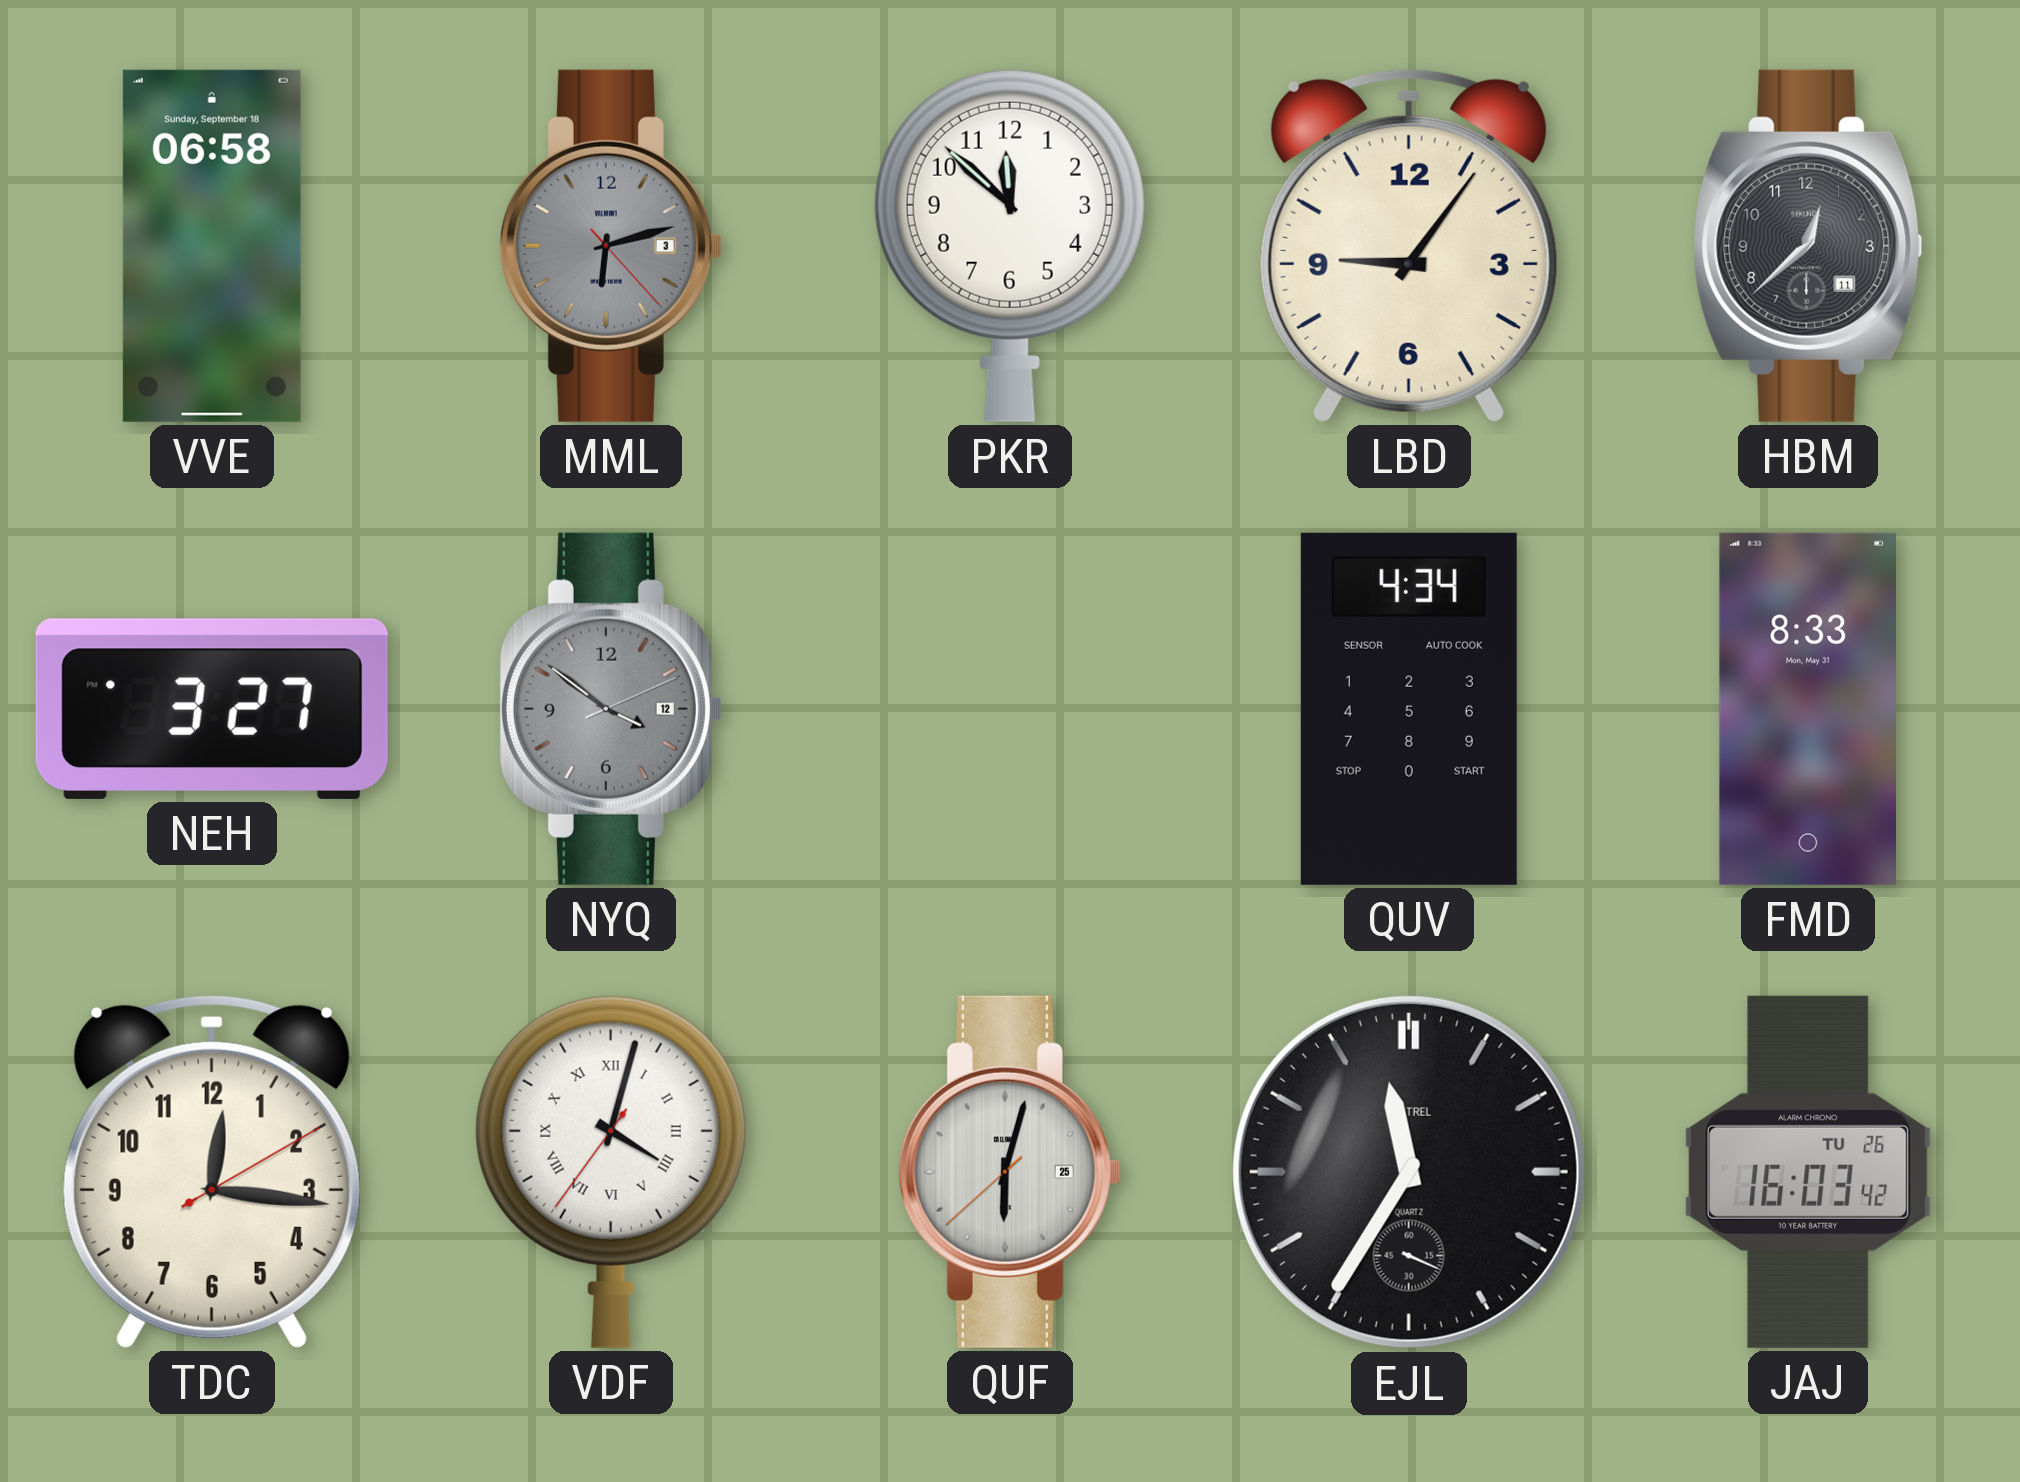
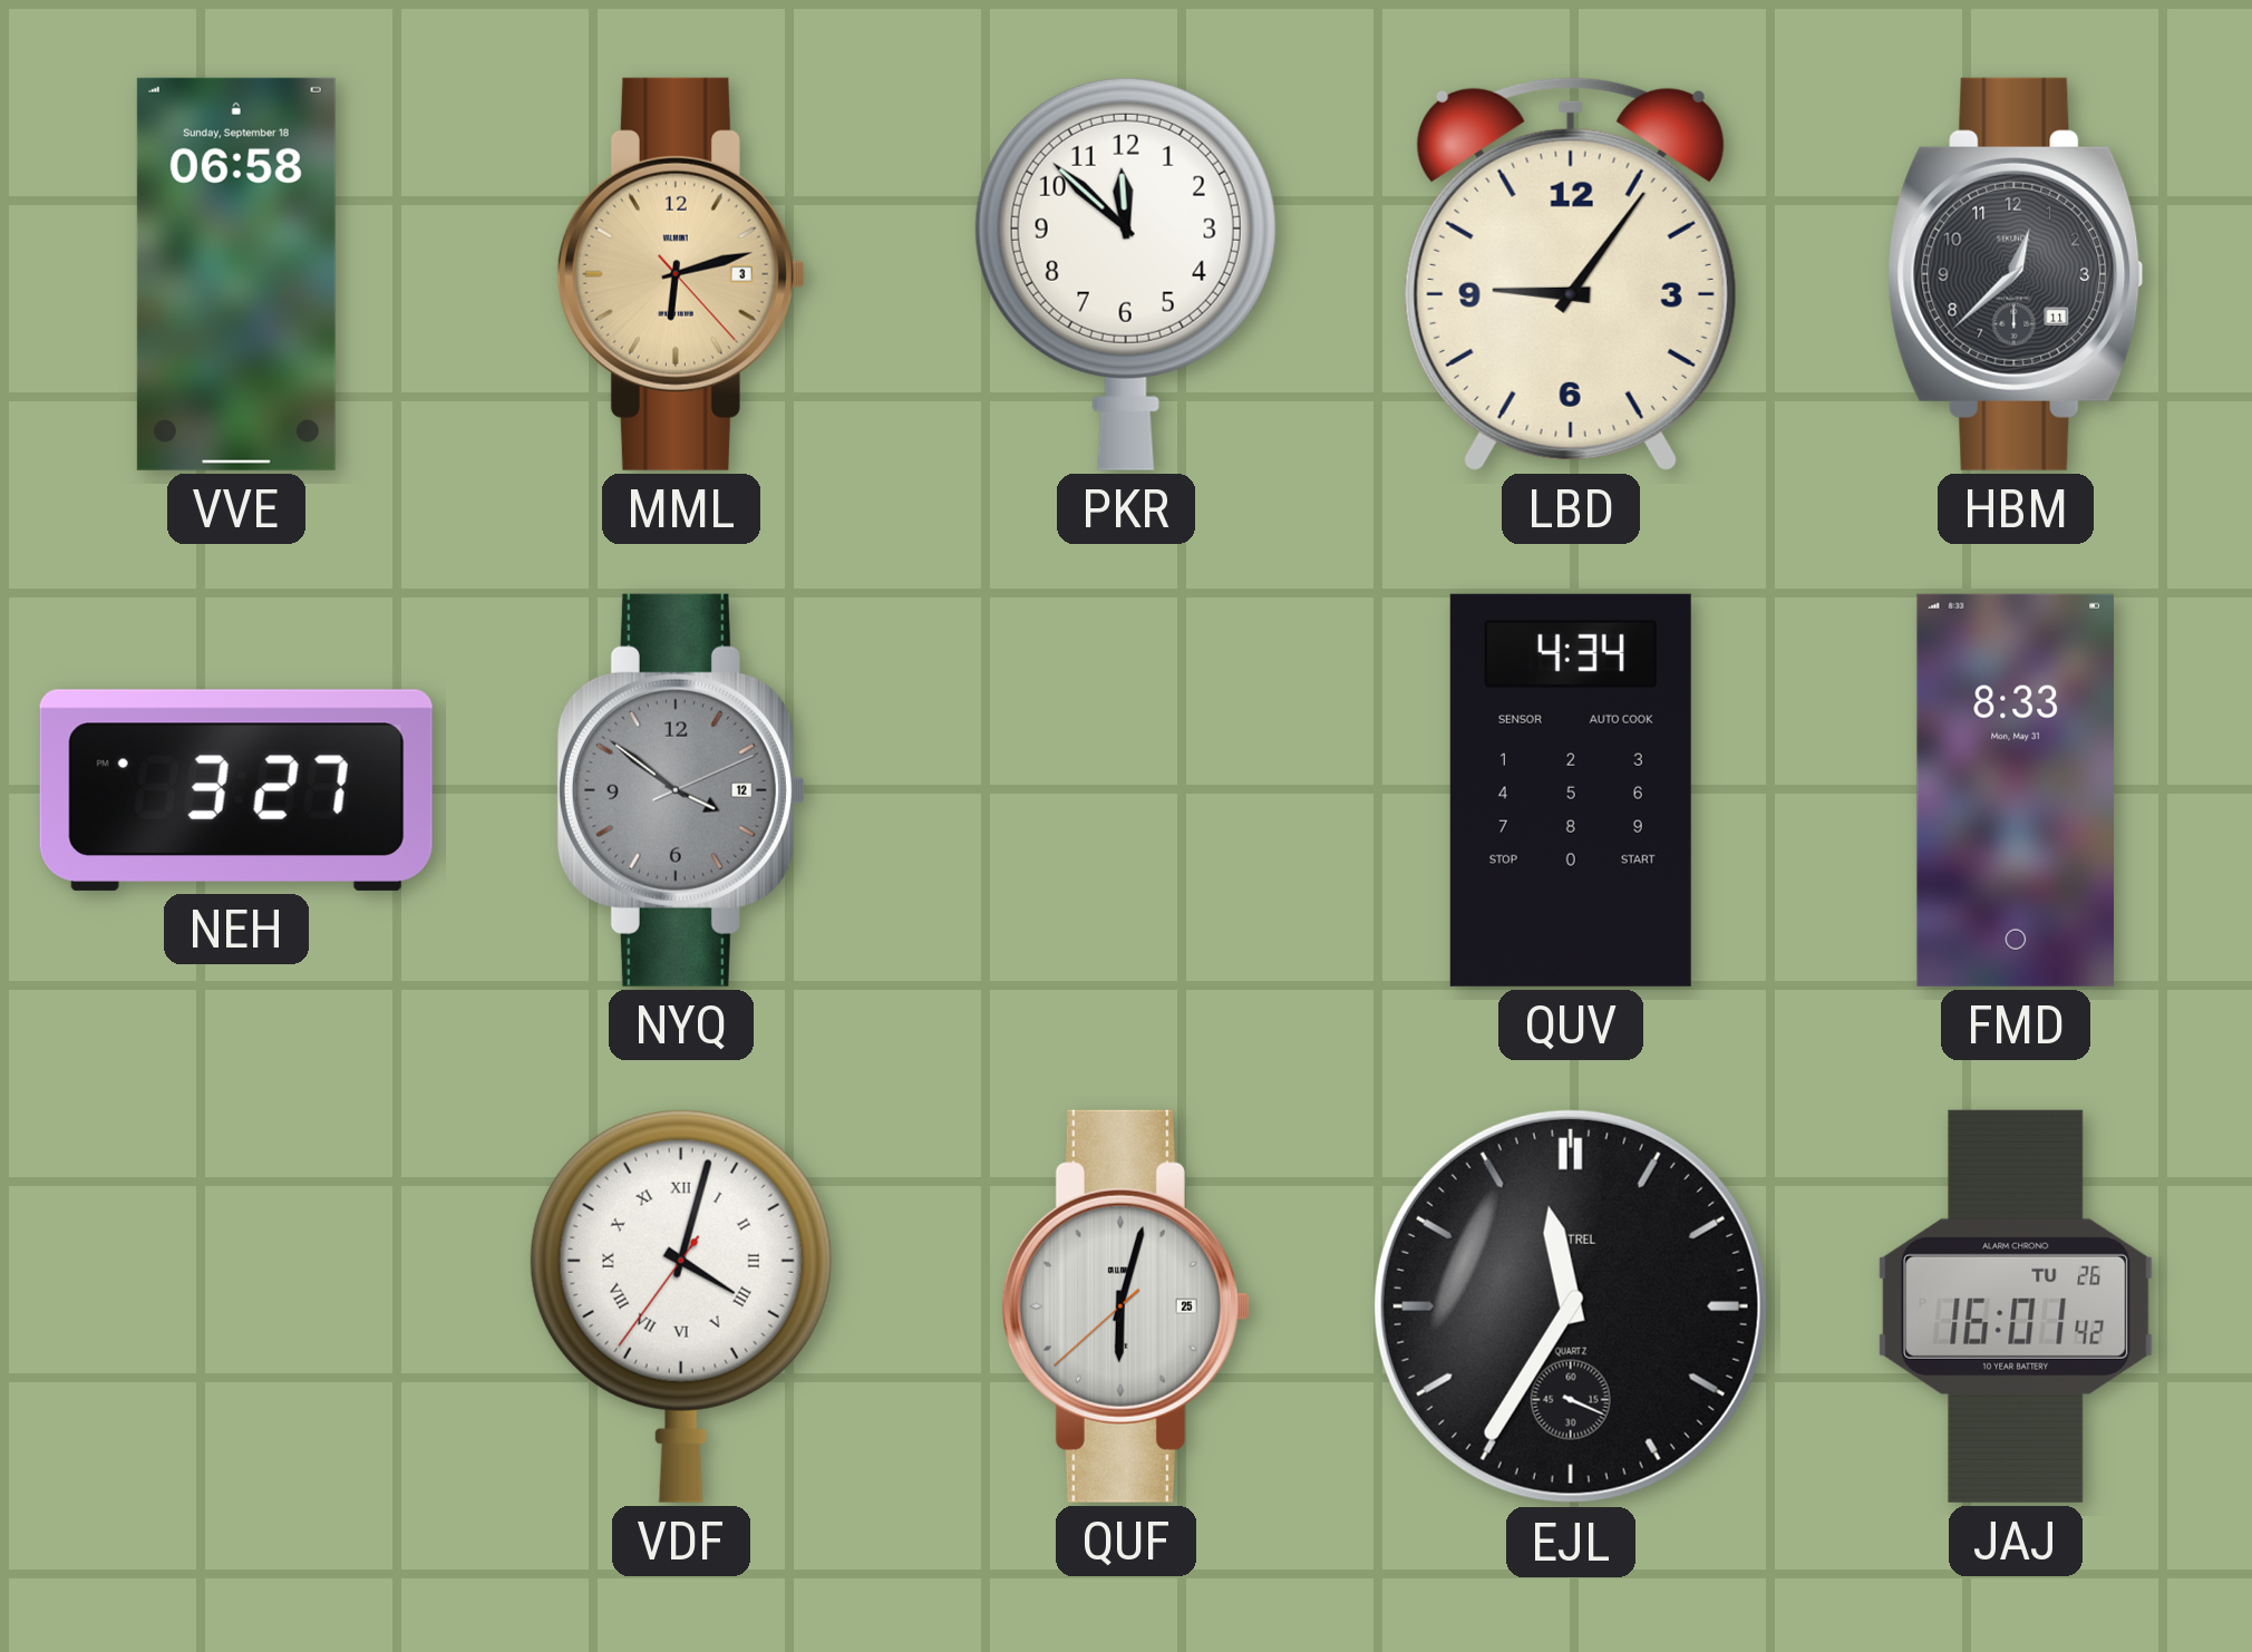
MML dial: grey -> champagne (681, 274)
TDC: 12:16 -> none (212, 1171)
JAJ: 16:03 -> 16:01 (2016, 1306)
